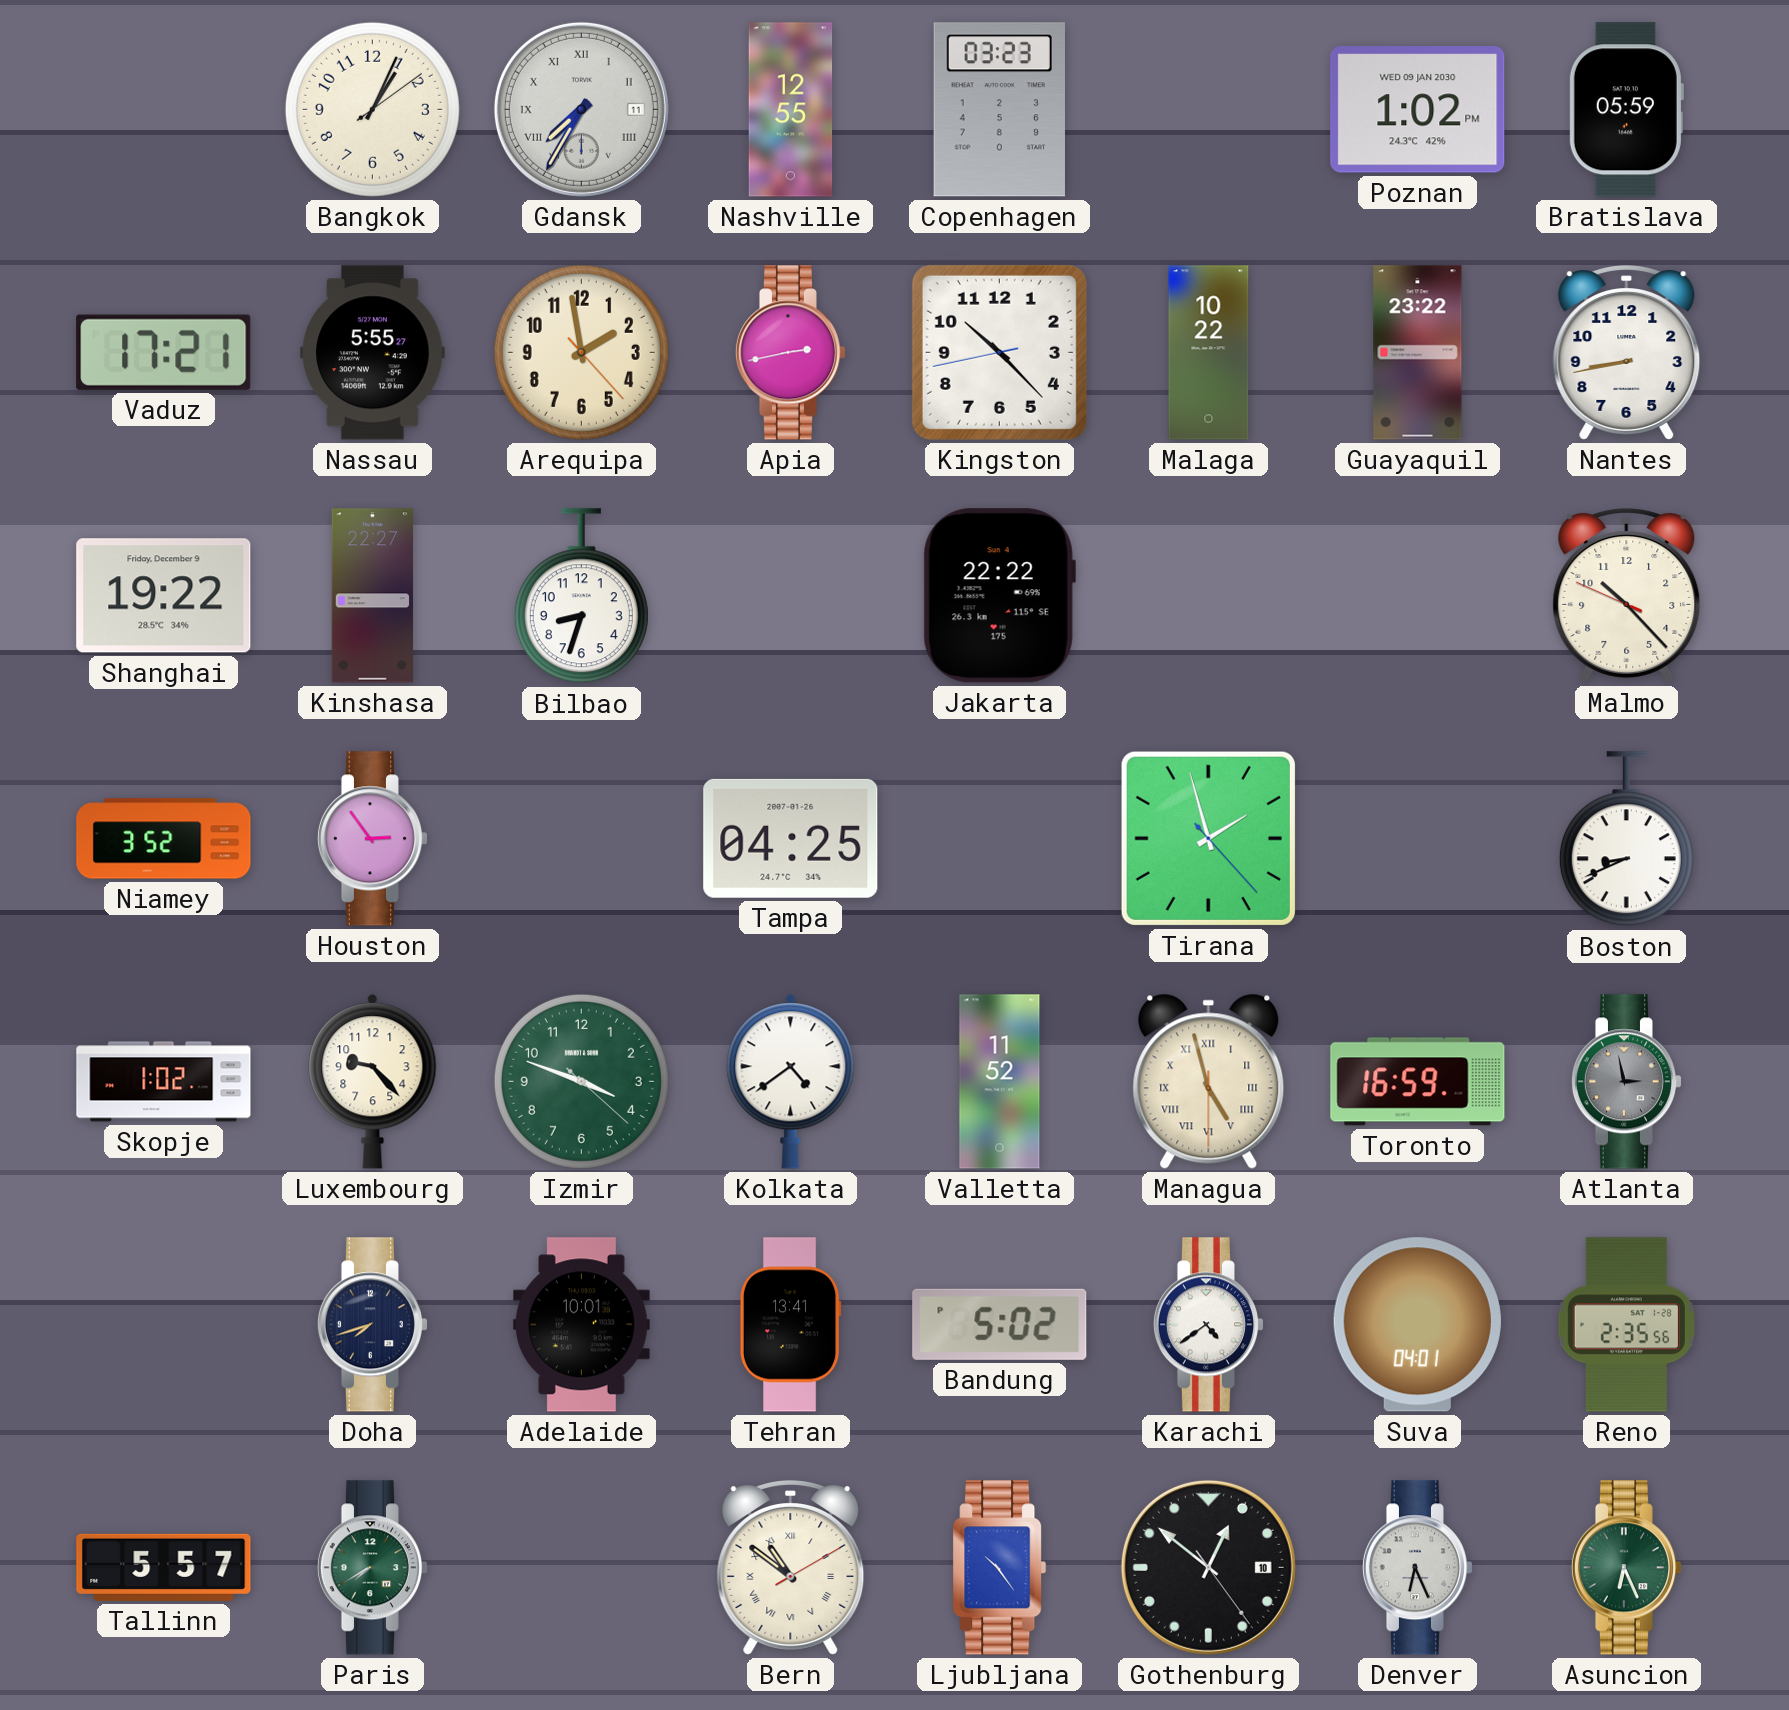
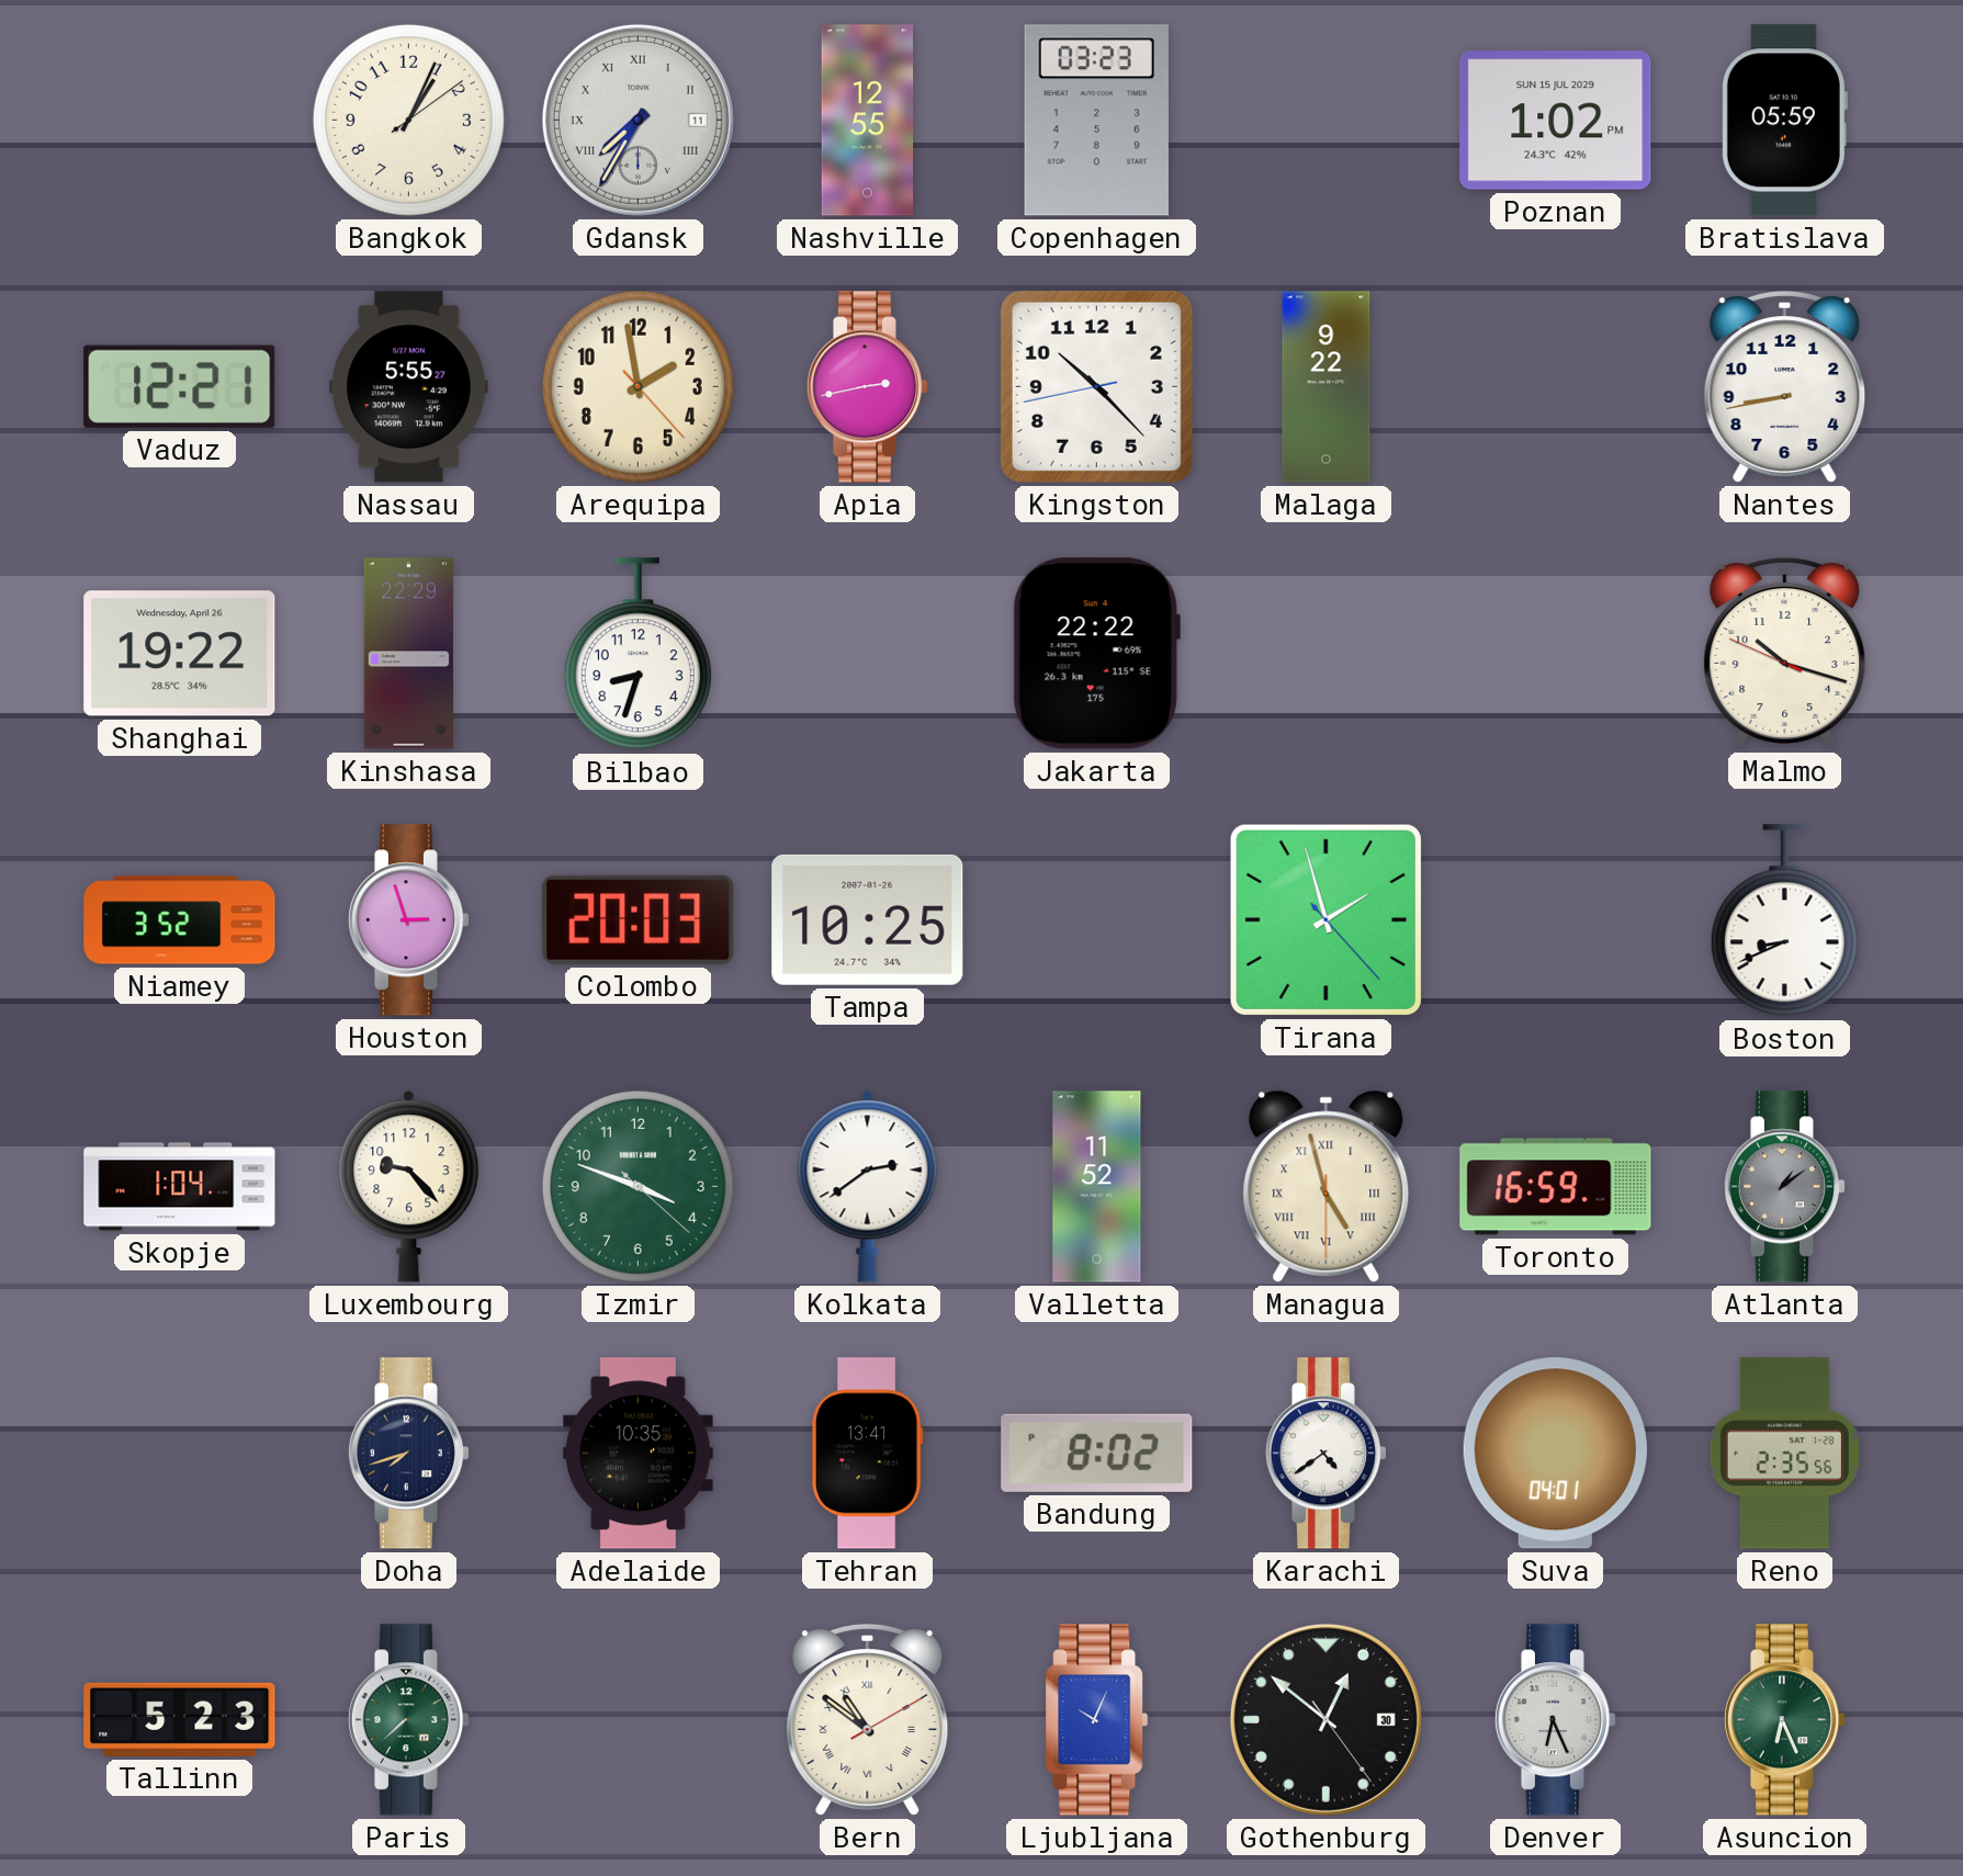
Poznan date: WED 09 JAN 2030 -> SUN 15 JUL 2029 (1556, 121)
Vaduz: 17:21 -> 12:21 (180, 386)
Malaga: 10:22 -> 9:22 (1327, 387)
Guayaquil: 23:22 -> none (1418, 353)
Shanghai date: Friday, December 9 -> Wednesday, April 26 (180, 654)
Kinshasa: 22:27 -> 22:29 (408, 654)
Malmo: 10:22 -> 10:17 (1785, 654)
Houston: 2:54 -> 2:57 (408, 920)
Colombo: none -> 20:03 (639, 919)
Tampa: 04:25 -> 10:25 (868, 919)
Skopje: 1:02 -> 1:04 (180, 1187)
Kolkata: 4:39 -> 2:39 (868, 1187)
Atlanta: 2:58 -> 1:09 (1784, 1187)
Adelaide: 10:01 -> 10:35 (638, 1454)
Bandung: 5:02 -> 8:02 (1097, 1453)
Tallinn: 5:57 -> 5:23 (180, 1719)
Paris: 7:40 -> 7:38 (408, 1720)
Ljubljana: 10:24 -> 10:04 (1097, 1720)
Gothenburg date: 10 -> 30 (1325, 1719)
